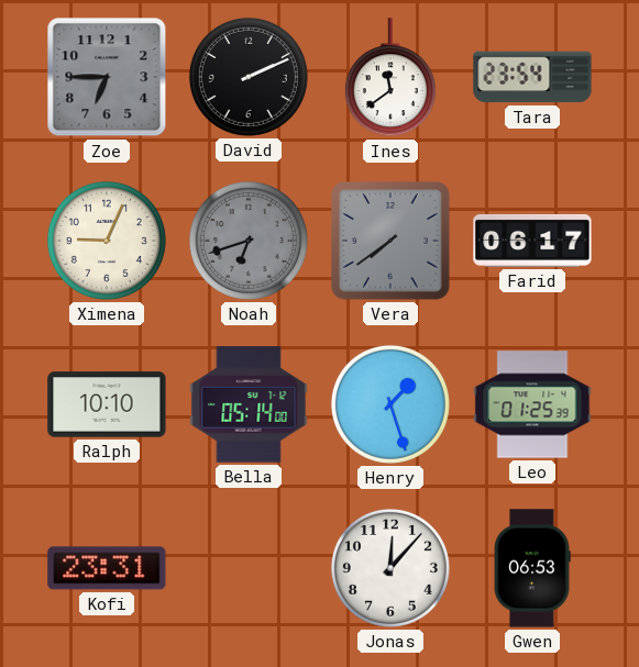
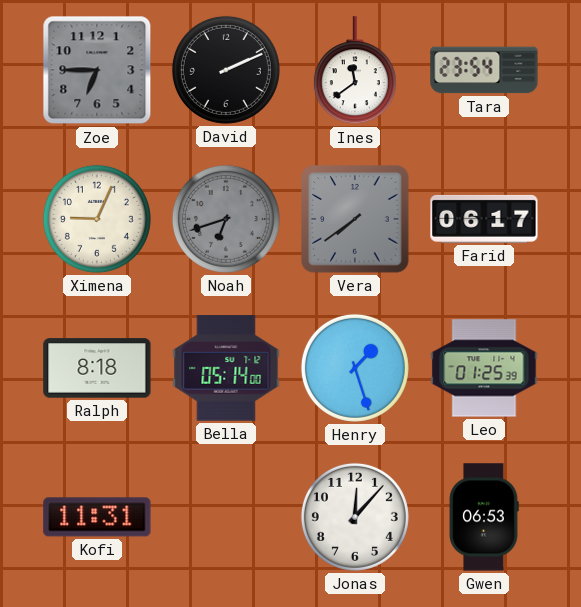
Ralph: 10:10 -> 8:18 (97, 368)
Kofi: 23:31 -> 11:31 (97, 517)
